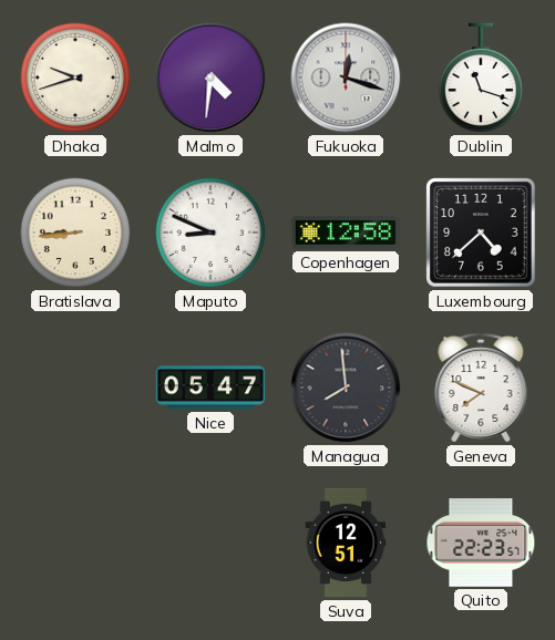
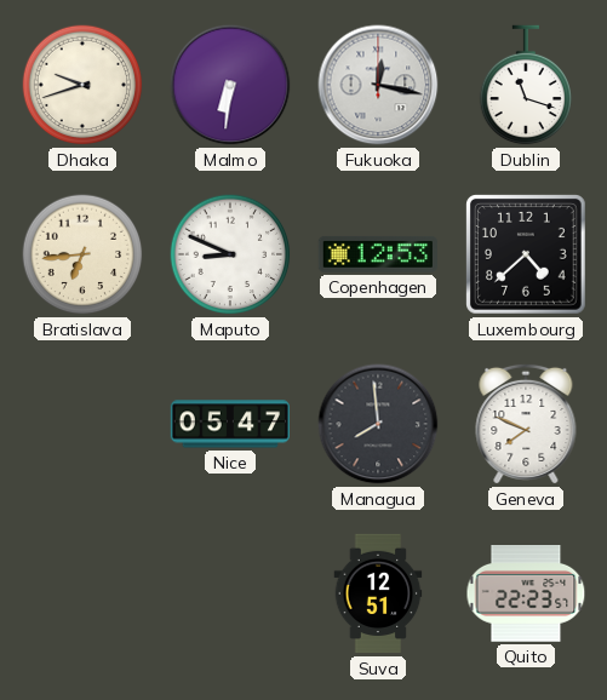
Malmo: 4:31 -> 6:31 (230, 85)
Fukuoka: 12:18 -> 12:17 (378, 85)
Bratislava: 8:44 -> 6:44 (82, 254)
Copenhagen: 12:58 -> 12:53 (377, 254)
